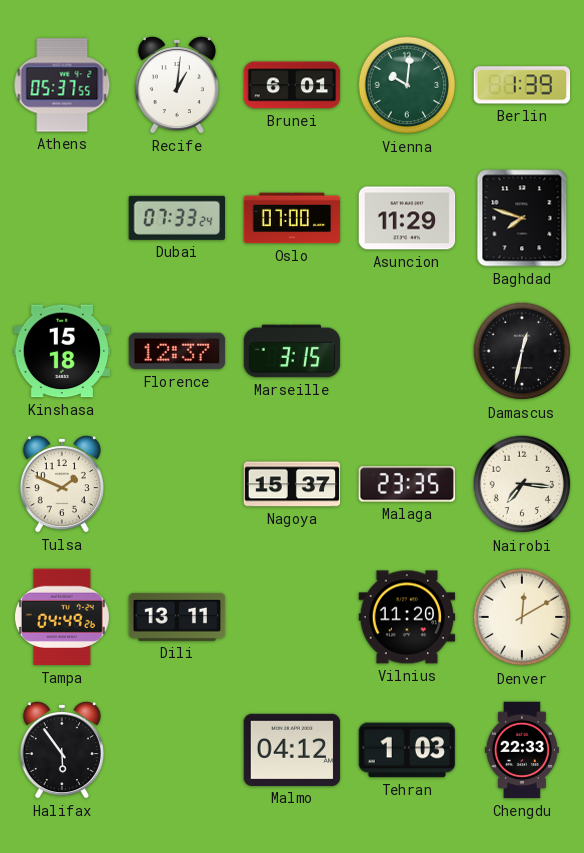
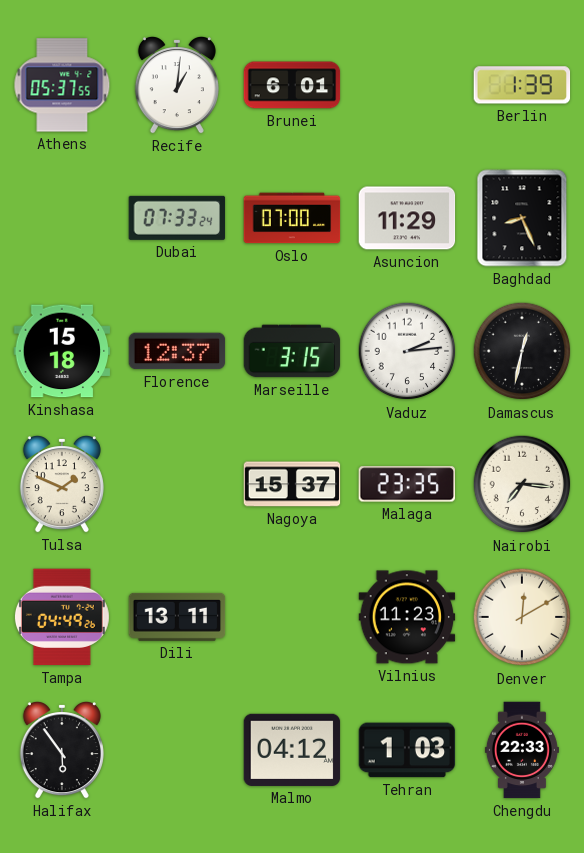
Vienna: 10:01 -> none (407, 85)
Baghdad: 7:48 -> 8:26 (522, 218)
Vaduz: none -> 2:14 (407, 351)
Vilnius: 11:20 -> 11:23 (407, 617)
